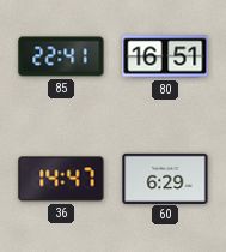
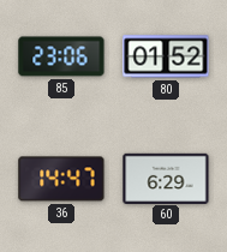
85: 22:41 -> 23:06 (61, 56)
80: 16:51 -> 01:52 (166, 56)
